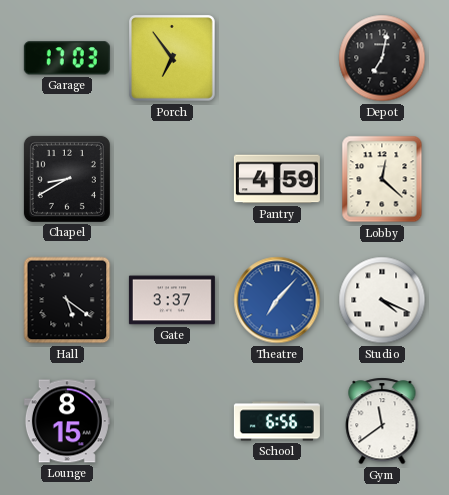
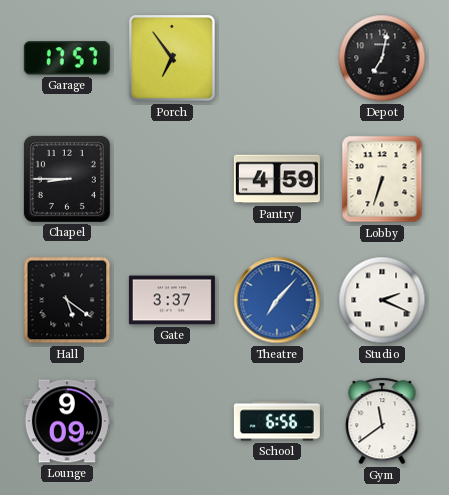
Garage: 17:03 -> 17:57 (67, 58)
Chapel: 8:40 -> 8:45 (67, 179)
Lobby: 12:22 -> 6:33 (382, 179)
Studio: 4:19 -> 2:19 (382, 300)
Lounge: 8:15 -> 9:09 (67, 421)
